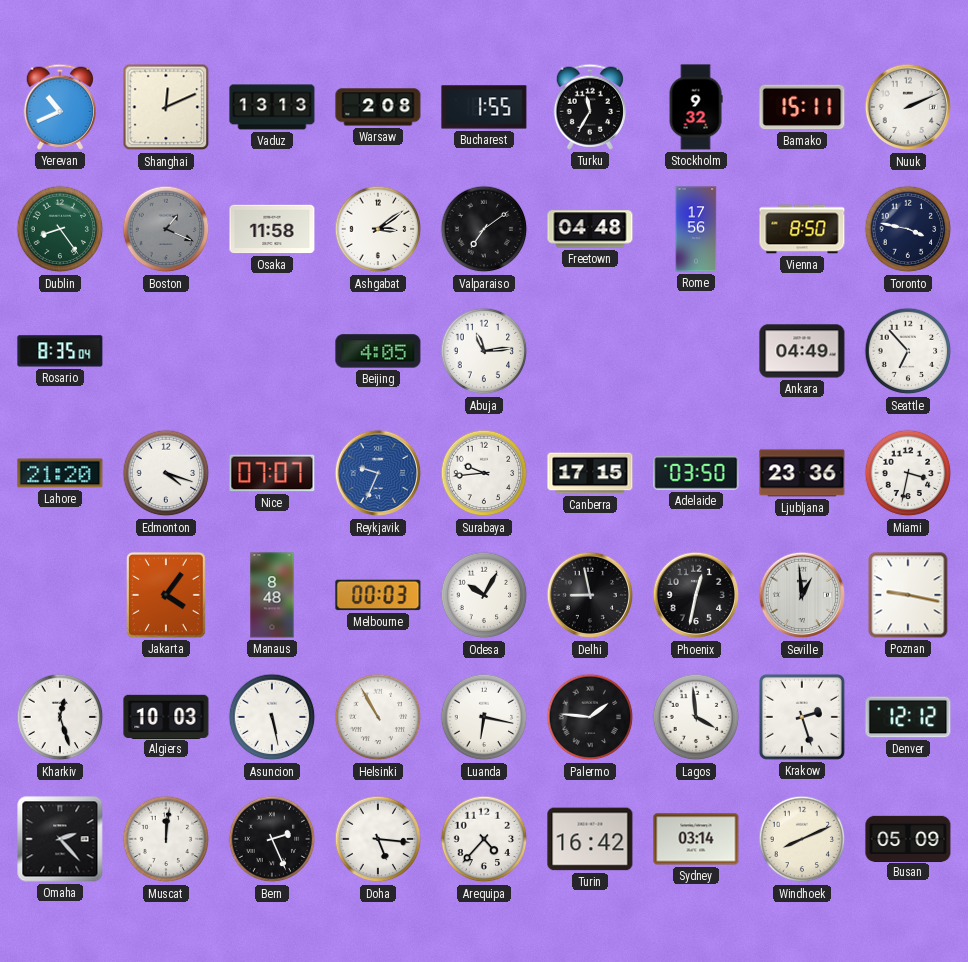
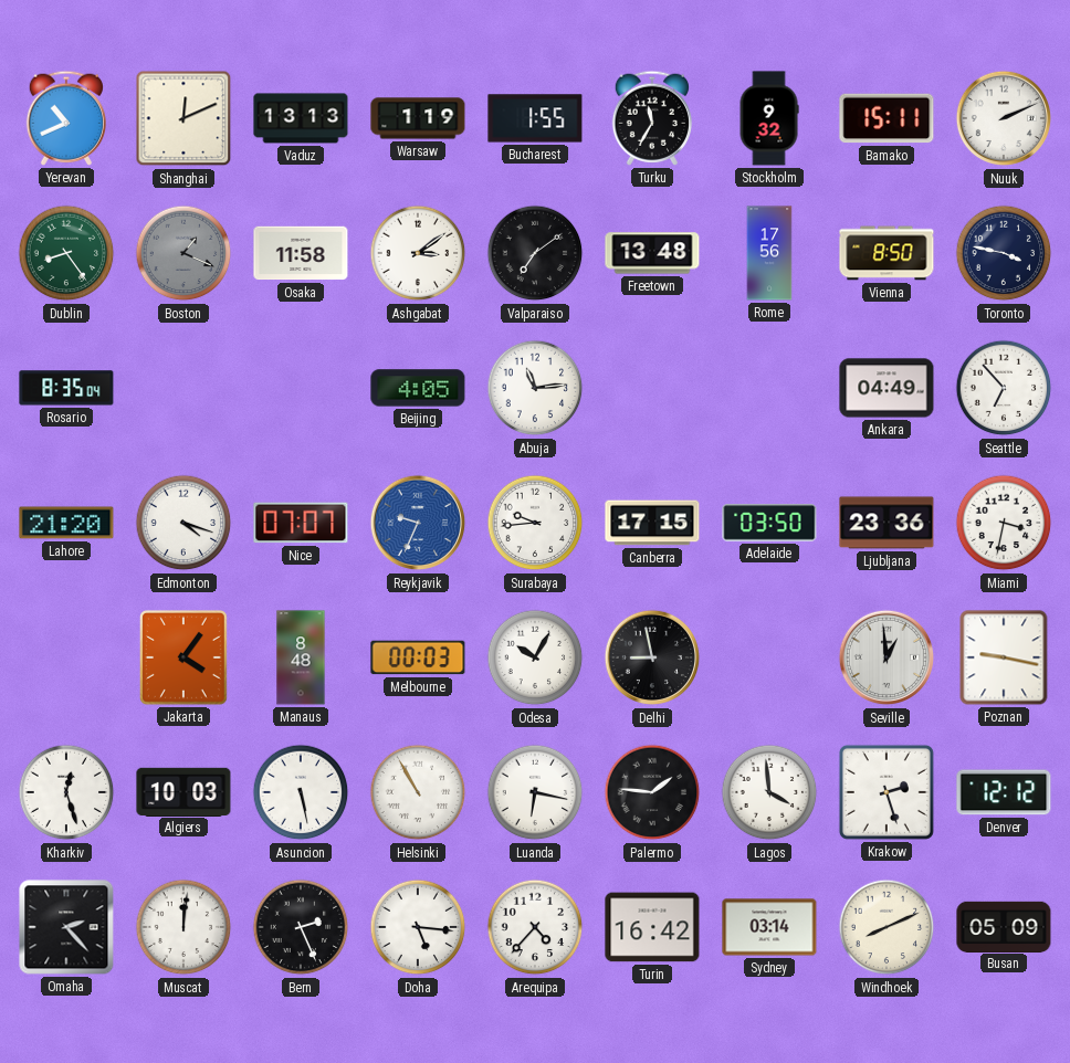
Warsaw: 2:08 -> 1:19 (418, 118)
Freetown: 04:48 -> 13:48 (652, 253)
Phoenix: 12:32 -> none (696, 595)
